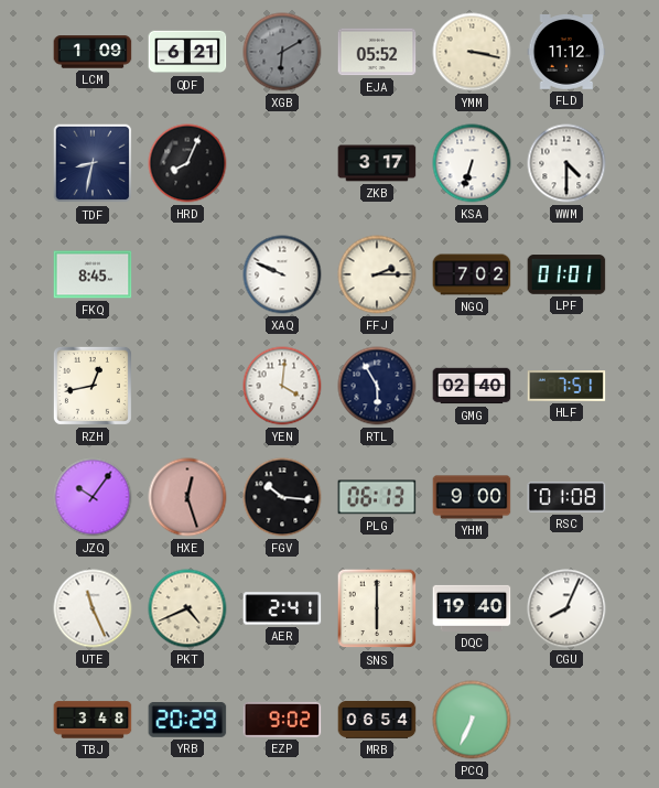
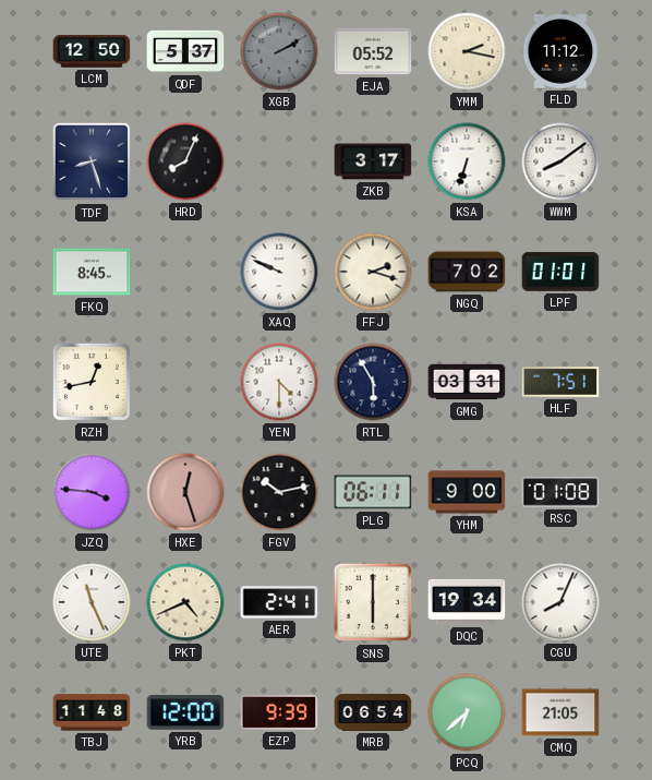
LCM: 1:09 -> 12:50 (92, 51)
QDF: 6:21 -> 5:37 (185, 51)
XGB: 6:10 -> 2:10 (279, 51)
YMM: 3:17 -> 2:17 (467, 51)
TDF: 8:32 -> 8:27 (92, 161)
WWM: 4:30 -> 8:09 (560, 161)
FFJ: 2:15 -> 2:18 (373, 272)
YEN: 4:01 -> 4:30 (279, 382)
GMG: 02:40 -> 03:31 (467, 382)
JZQ: 10:06 -> 3:46 (92, 492)
FGV: 10:16 -> 10:13 (279, 492)
PLG: 06:13 -> 06:11 (373, 492)
DQC: 19:40 -> 19:34 (467, 602)
TBJ: 3:48 -> 11:48 (92, 712)
YRB: 20:29 -> 12:00 (185, 713)
EZP: 9:02 -> 9:39 (279, 712)
PCQ: 6:34 -> 6:38 (467, 712)
CMQ: none -> 21:05 (560, 712)
